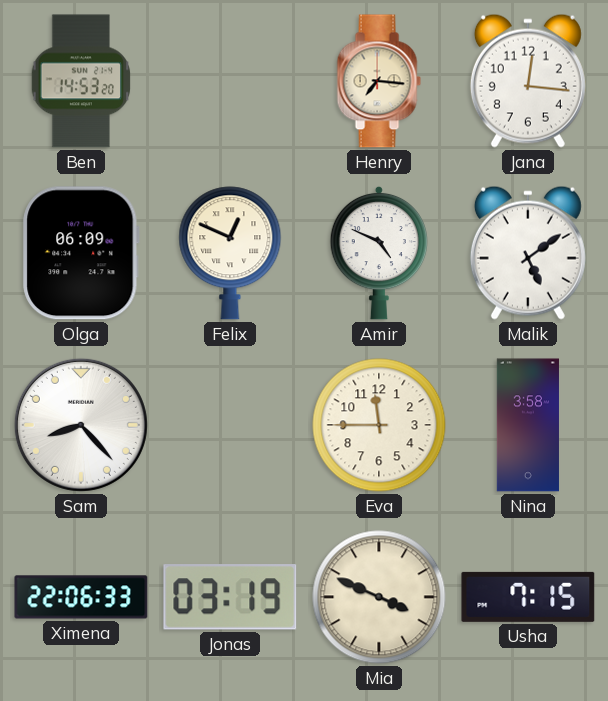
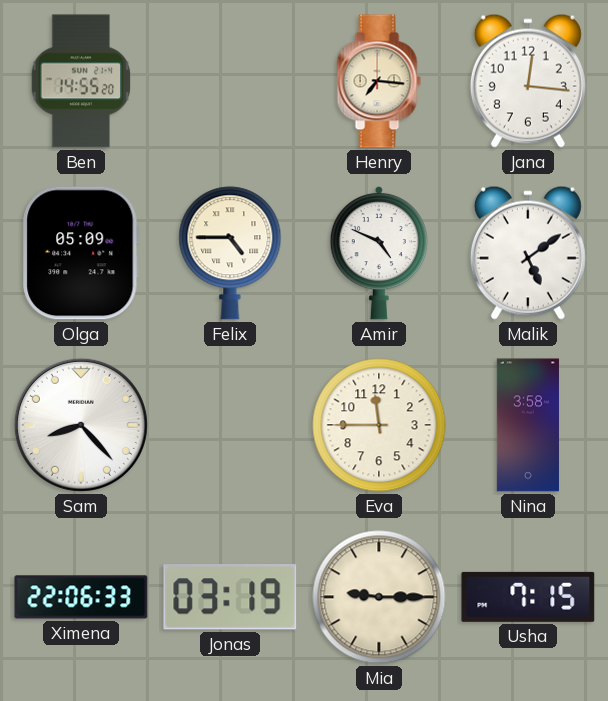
Ben: 14:53 -> 14:55 (81, 81)
Olga: 06:09 -> 05:09 (81, 253)
Felix: 12:49 -> 4:45 (230, 253)
Mia: 3:49 -> 9:15 (379, 597)
